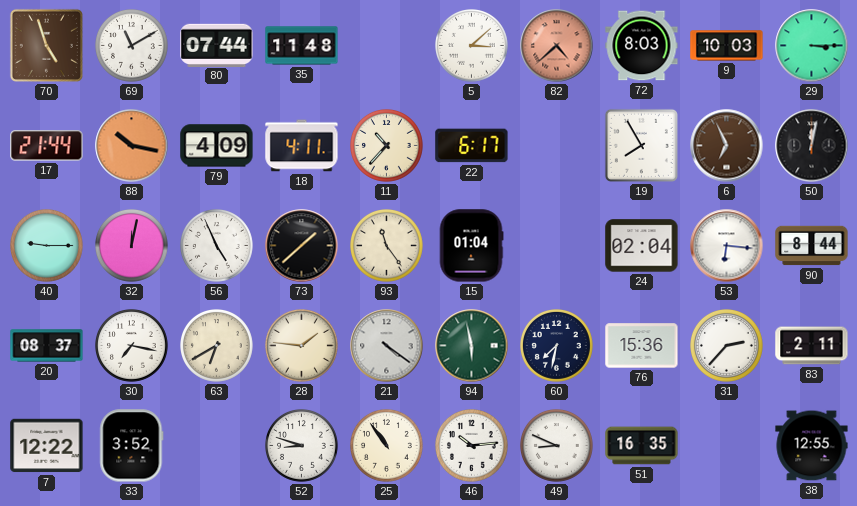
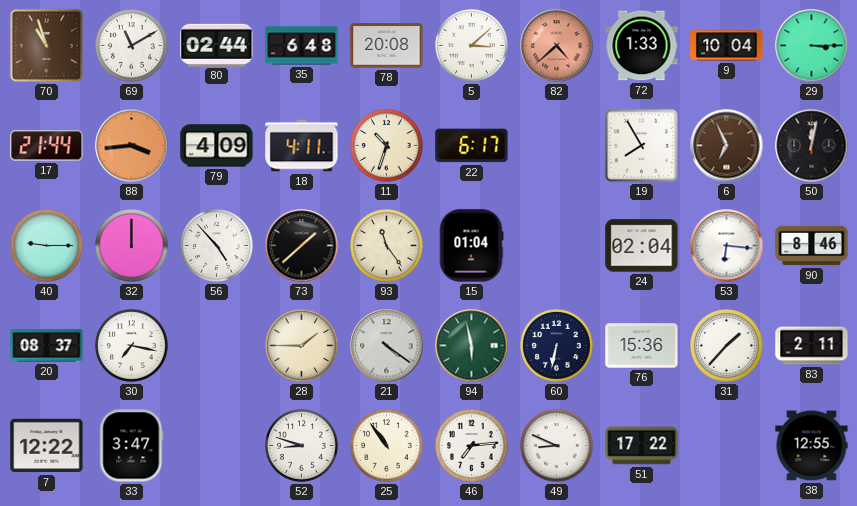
70: 4:57 -> 10:57 (46, 45)
80: 07:44 -> 02:44 (217, 45)
35: 11:48 -> 6:48 (302, 46)
78: none -> 20:08 (387, 46)
72: 8:03 -> 1:33 (642, 46)
9: 10:03 -> 10:04 (727, 46)
88: 10:17 -> 3:44 (132, 146)
11: 10:37 -> 10:33 (387, 146)
32: 12:02 -> 12:00 (132, 246)
56: 4:56 -> 4:53 (217, 246)
90: 8:44 -> 8:46 (812, 246)
63: 6:40 -> none (217, 346)
28: 1:46 -> 1:45 (302, 346)
60: 7:32 -> 6:32 (557, 346)
31: 2:37 -> 1:37 (727, 346)
33: 3:52 -> 3:47 (132, 446)
46: 10:14 -> 7:14 (472, 446)
51: 16:35 -> 17:22 (642, 446)
